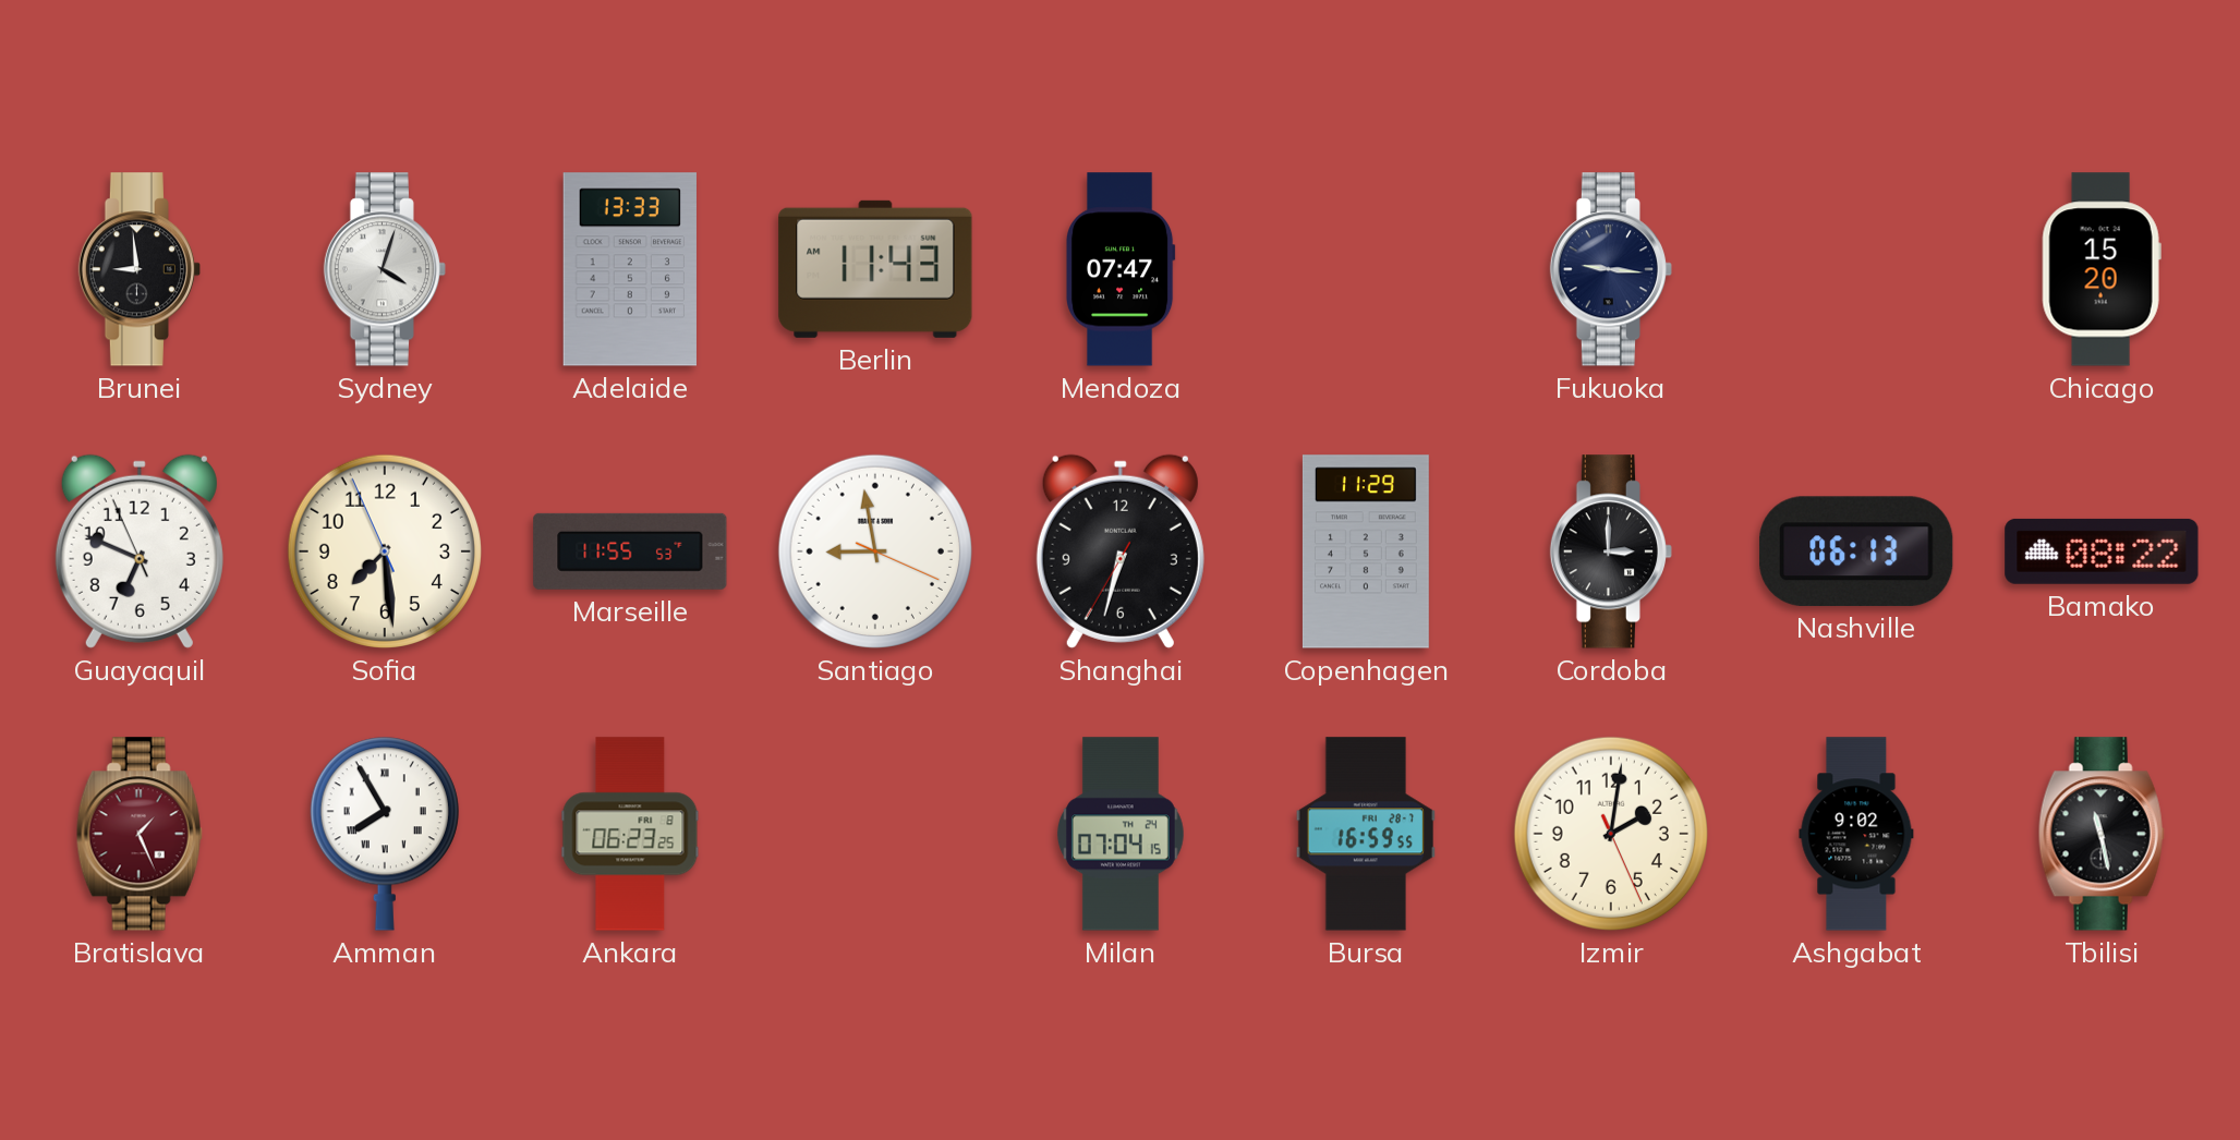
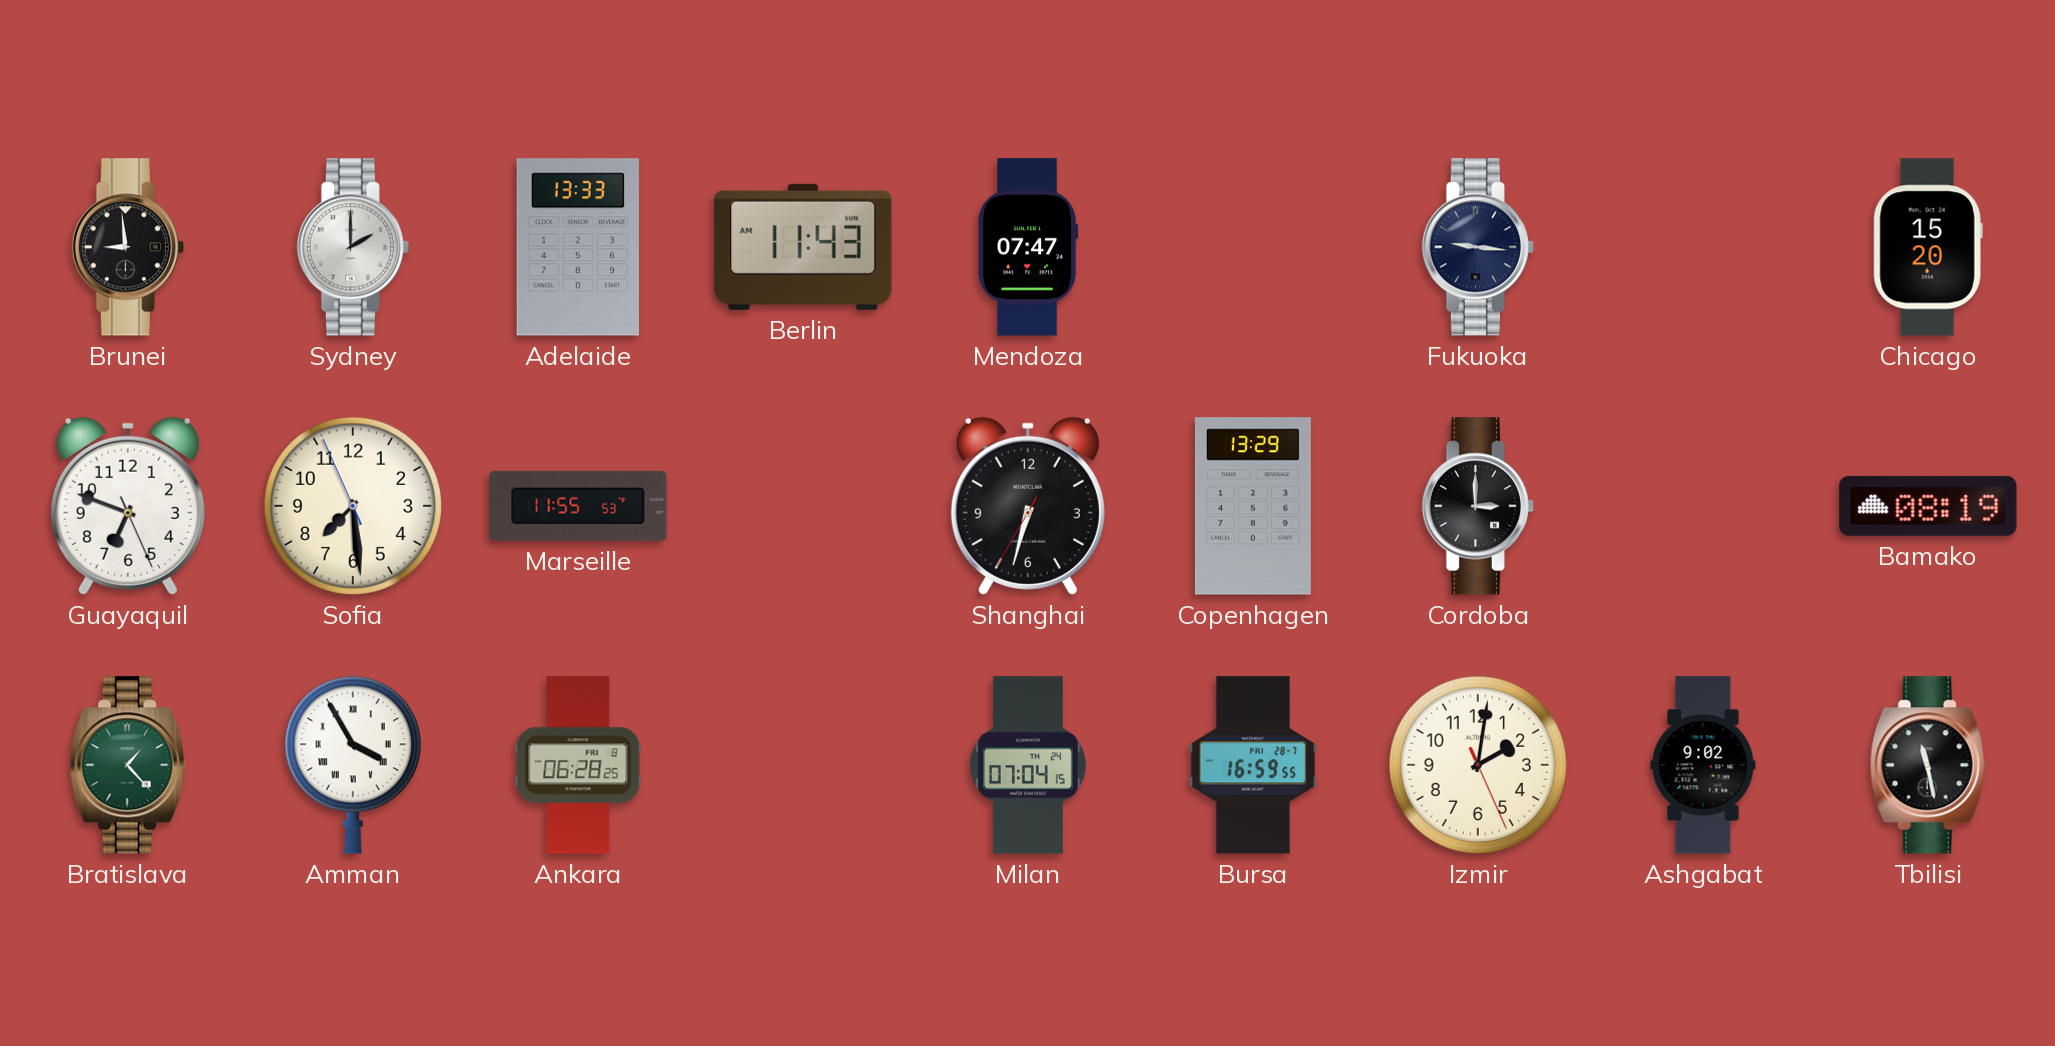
Sydney: 4:03 -> 2:00 (352, 247)
Guayaquil: 6:48:56 -> 6:48:26 (128, 506)
Santiago: 8:58 -> none (875, 551)
Copenhagen: 11:29 -> 13:29 (1253, 506)
Nashville: 06:13 -> none (1856, 551)
Bamako: 08:22 -> 08:19 (1928, 506)
Bratislava: 1:26 -> 1:23 (128, 765)
Bratislava dial: burgundy -> green (128, 765)
Amman: 7:55 -> 3:55 (353, 765)
Ankara: 06:23 -> 06:28 (578, 765)
